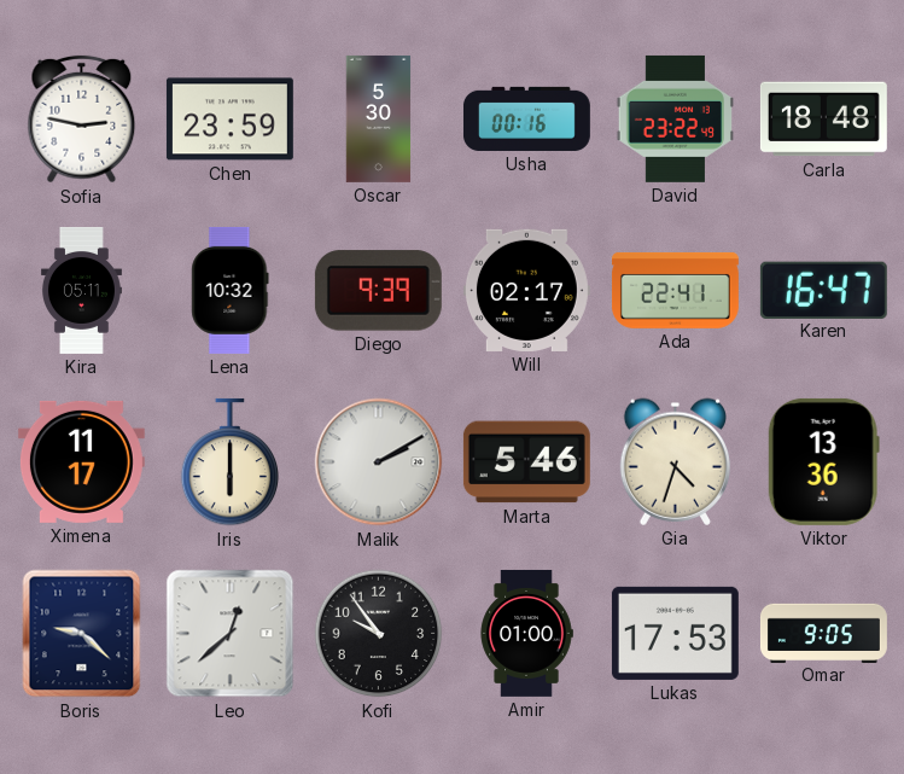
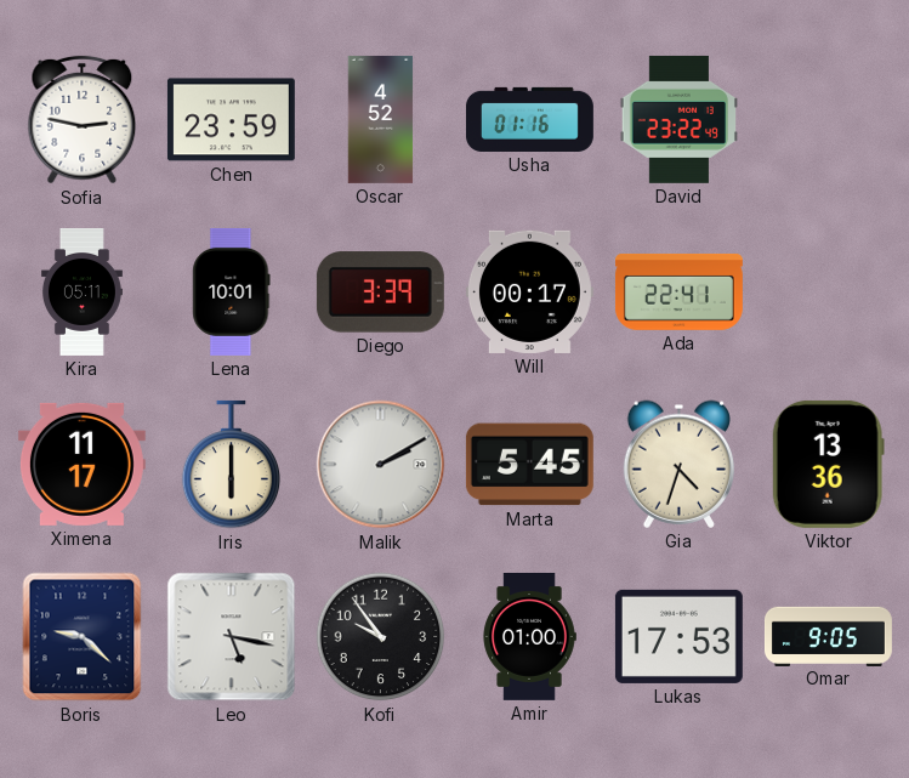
Oscar: 5:30 -> 4:52 (381, 119)
Usha: 00:16 -> 01:16 (529, 119)
Carla: 18:48 -> none (823, 120)
Lena: 10:32 -> 10:01 (232, 291)
Diego: 9:39 -> 3:39 (380, 293)
Will: 02:17 -> 00:17 (529, 291)
Karen: 16:47 -> none (823, 290)
Marta: 5:46 -> 5:45 (529, 465)
Leo: 12:38 -> 5:17 (232, 637)
